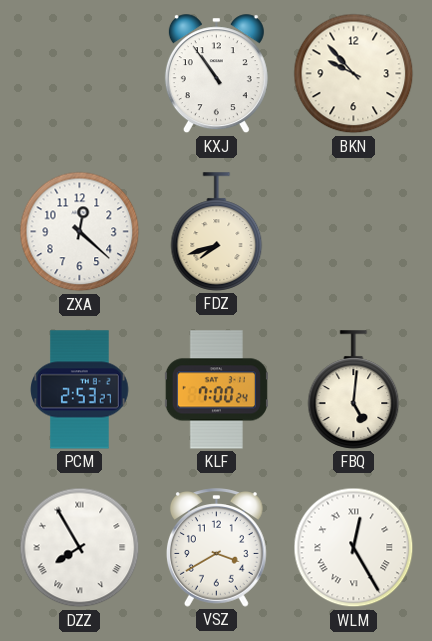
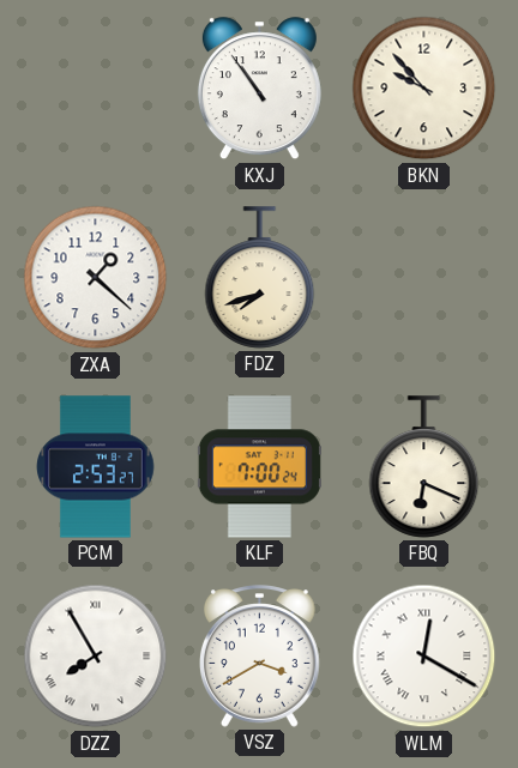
ZXA: 12:22 -> 1:22 (96, 278)
FBQ: 5:01 -> 6:19 (424, 467)
WLM: 12:25 -> 12:20 (424, 657)
